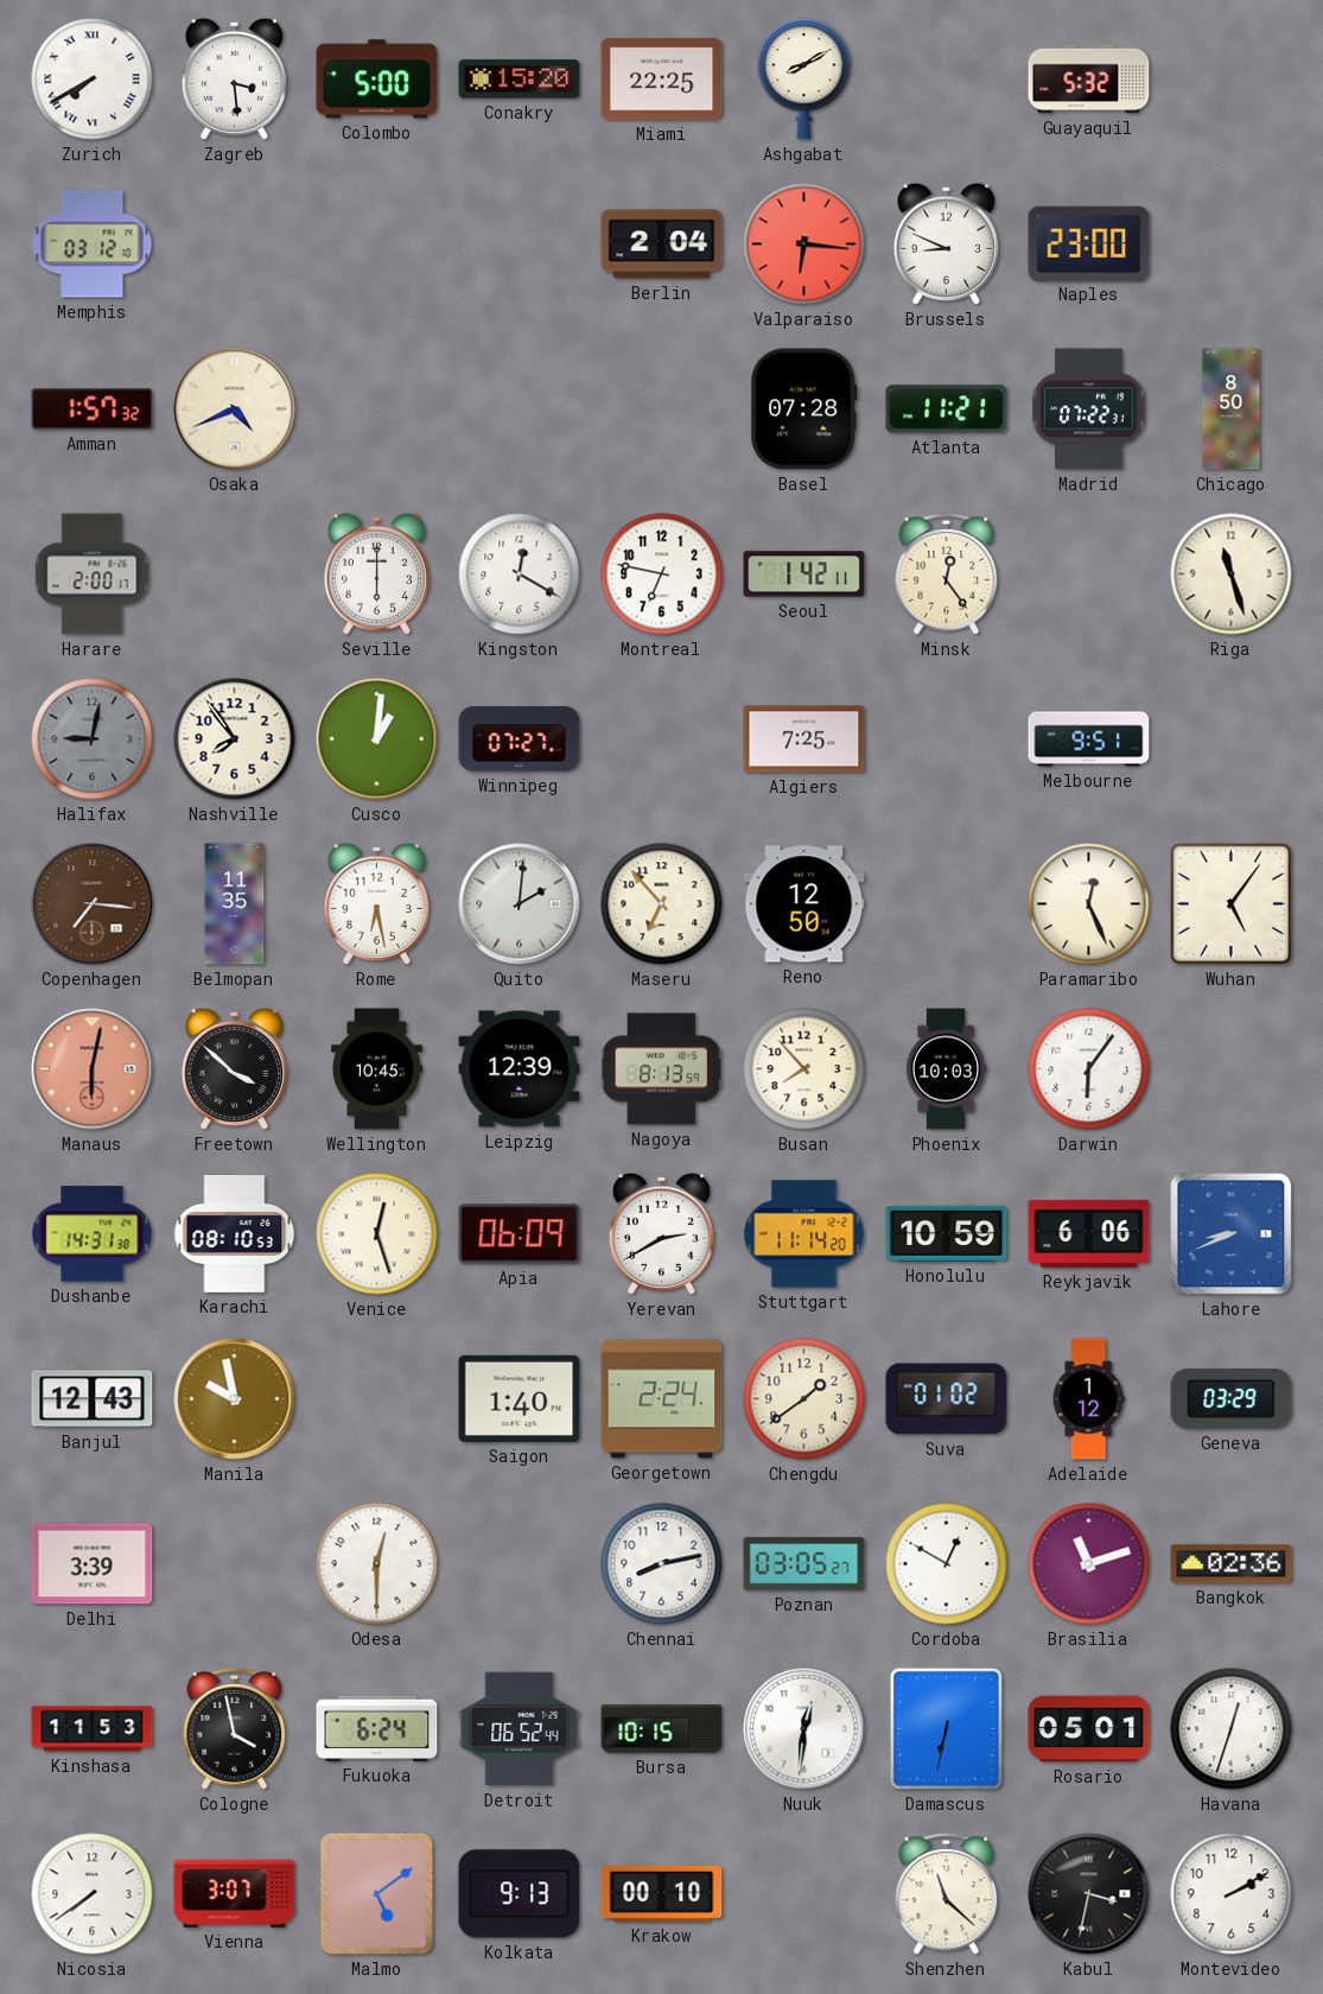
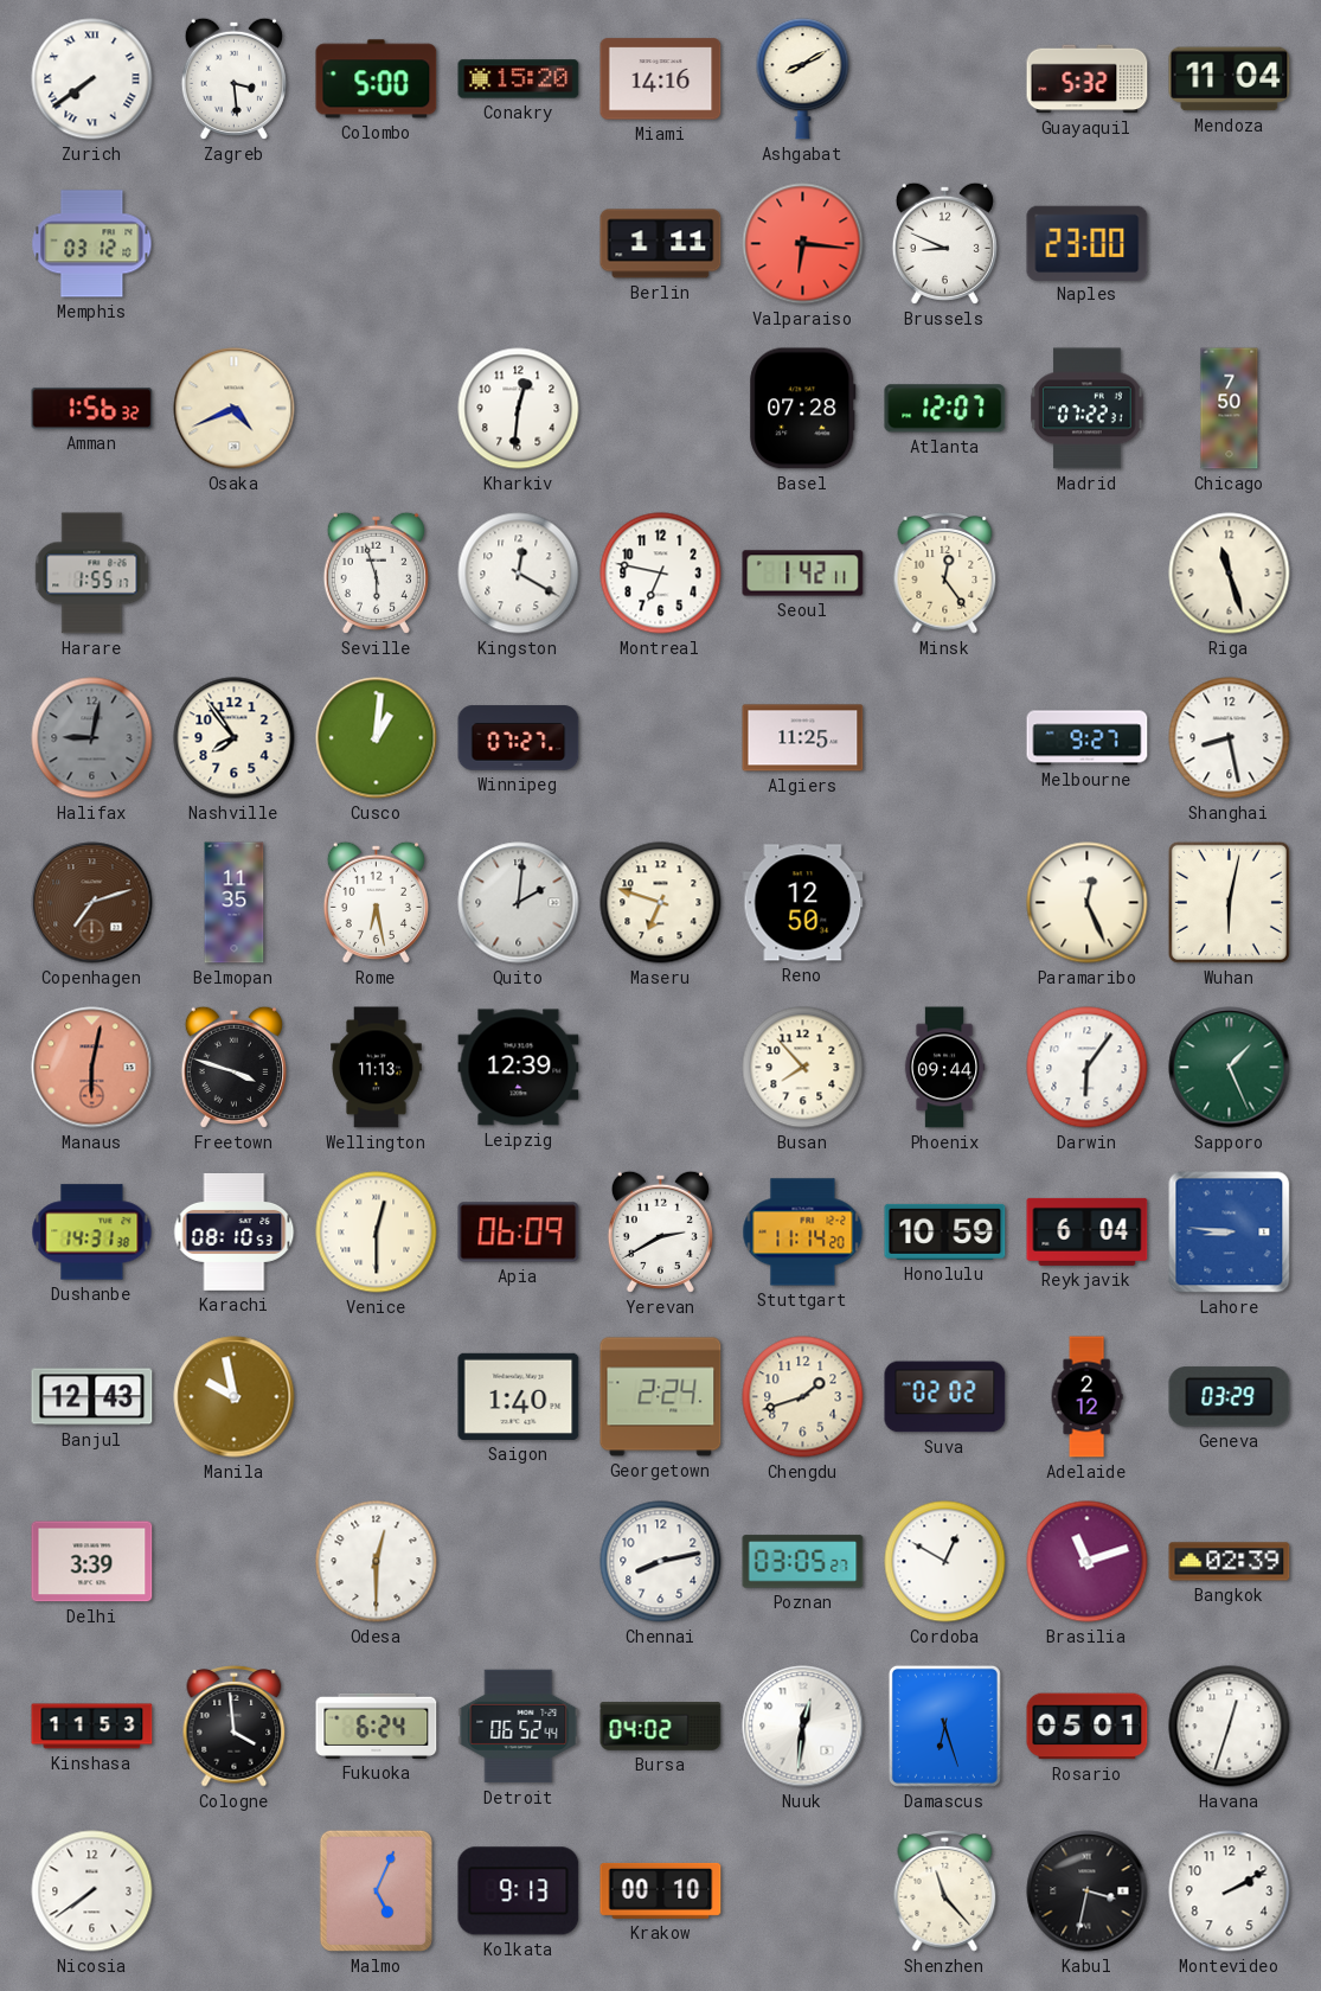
Zurich: 7:40 -> 7:39 (92, 79)
Miami: 22:25 -> 14:16 (661, 79)
Mendoza: none -> 11:04 (1230, 79)
Berlin: 2:04 -> 1:11 (661, 244)
Amman: 1:57 -> 1:56 (92, 409)
Kharkiv: none -> 12:31 (519, 409)
Atlanta: 11:21 -> 12:07 (945, 409)
Chicago: 8:50 -> 7:50 (1230, 409)
Harare: 2:00 -> 1:55 (92, 574)
Seville: 6:00 -> 5:57 (376, 572)
Algiers: 7:25 -> 11:25 (803, 738)
Melbourne: 9:51 -> 9:27 (1088, 738)
Shanghai: none -> 8:28 (1230, 738)
Copenhagen: 7:16 -> 7:12 (92, 903)
Maseru: 6:53 -> 6:48 (661, 903)
Wuhan: 5:06 -> 6:02 (1229, 902)
Freetown: 3:52 -> 3:48 (233, 1067)
Wellington: 10:45 -> 11:13 (377, 1068)
Nagoya: 8:13 -> none (661, 1069)
Phoenix: 10:03 -> 09:44 (944, 1068)
Sapporo: none -> 1:26 (1230, 1068)
Venice: 12:27 -> 12:30 (377, 1233)
Reykjavik: 6:06 -> 6:04 (1088, 1231)
Lahore: 8:41 -> 8:46 (1230, 1233)
Chengdu: 1:39 -> 1:42 (803, 1397)
Suva: 01:02 -> 02:02 (945, 1397)
Adelaide: 1:12 -> 2:12 (1086, 1397)
Bangkok: 02:36 -> 02:39 (1230, 1562)
Cologne: 3:58 -> 3:59 (235, 1727)
Bursa: 10:15 -> 04:02 (661, 1727)
Damascus: 6:32 -> 6:27 (944, 1726)
Vienna: 3:07 -> none (235, 1893)
Malmo: 5:09 -> 5:04 (376, 1890)
Shenzhen: 11:22 -> 11:23 (945, 1891)
